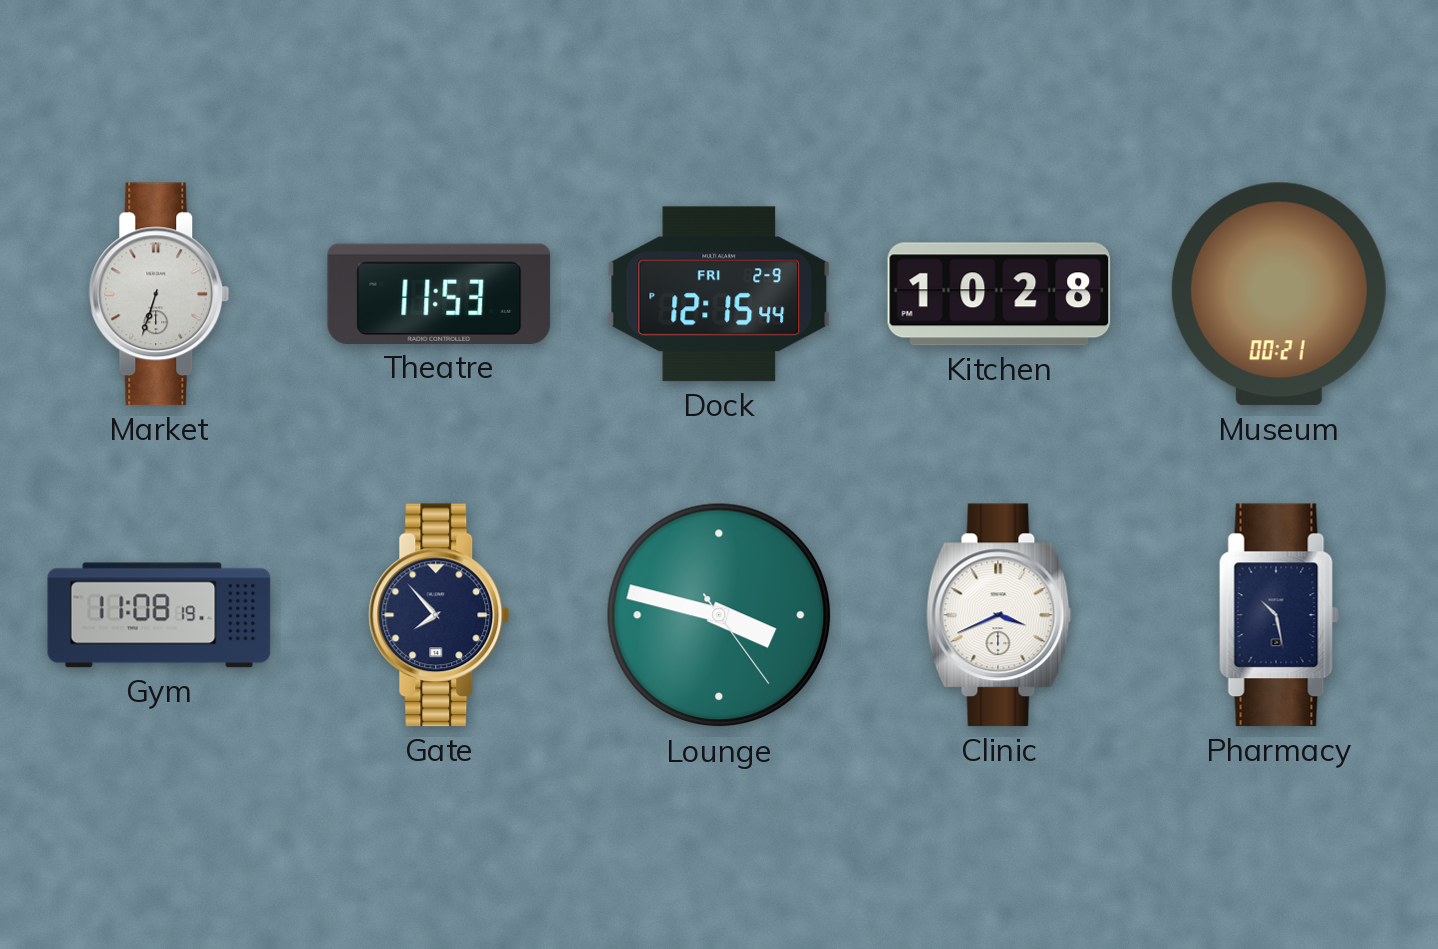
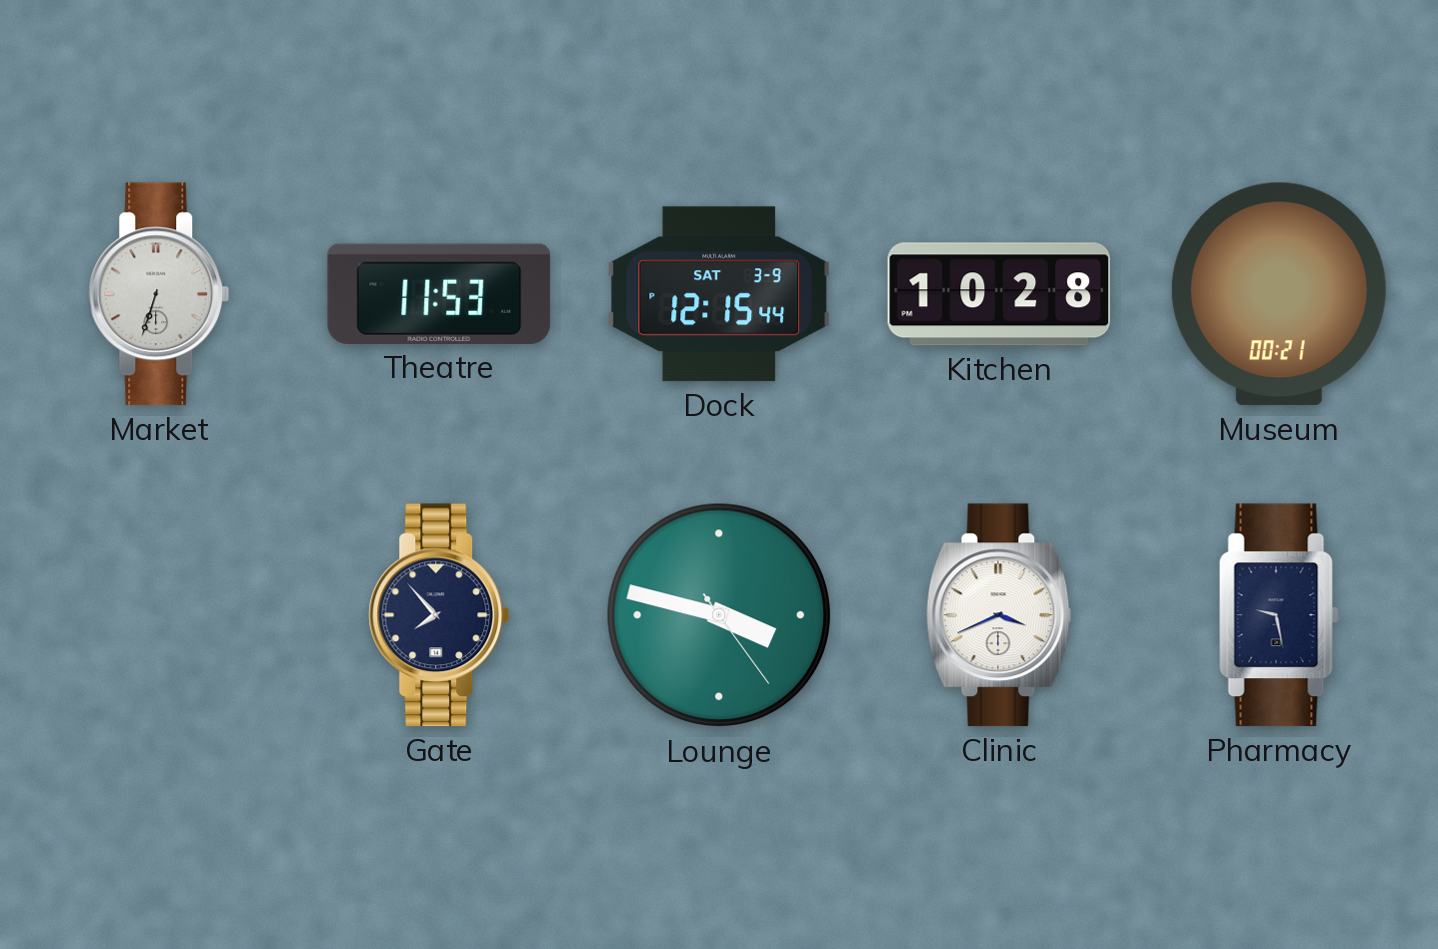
Dock date: FRI 2-9 -> SAT 3-9 (719, 294)
Gym: 11:08 -> none (159, 615)
Pharmacy: 10:28 -> 9:28 (1279, 615)
